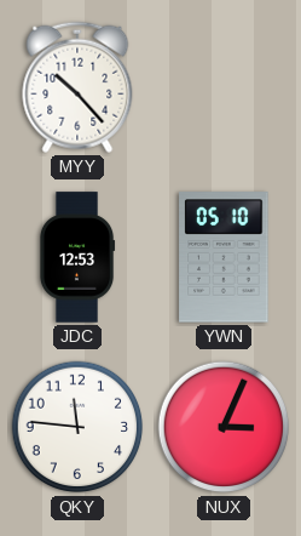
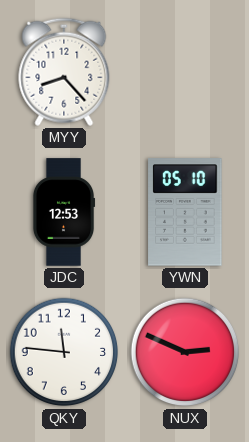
MYY: 10:23 -> 8:23 (64, 72)
NUX: 3:04 -> 2:49 (185, 352)
